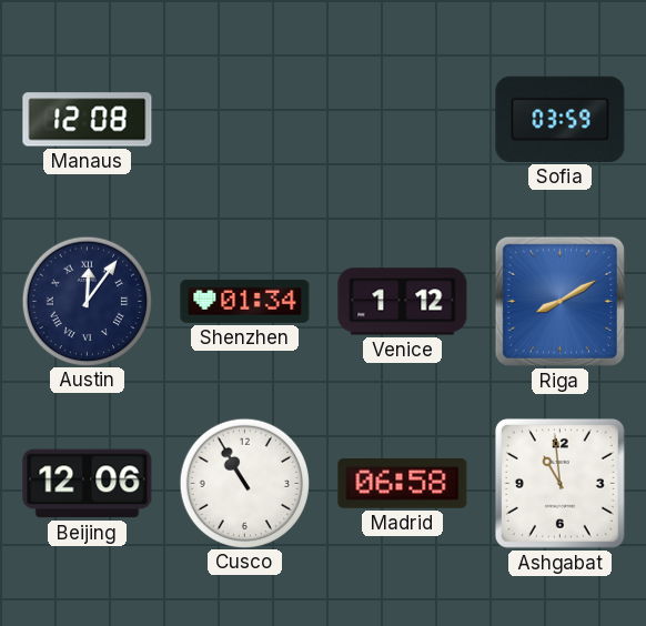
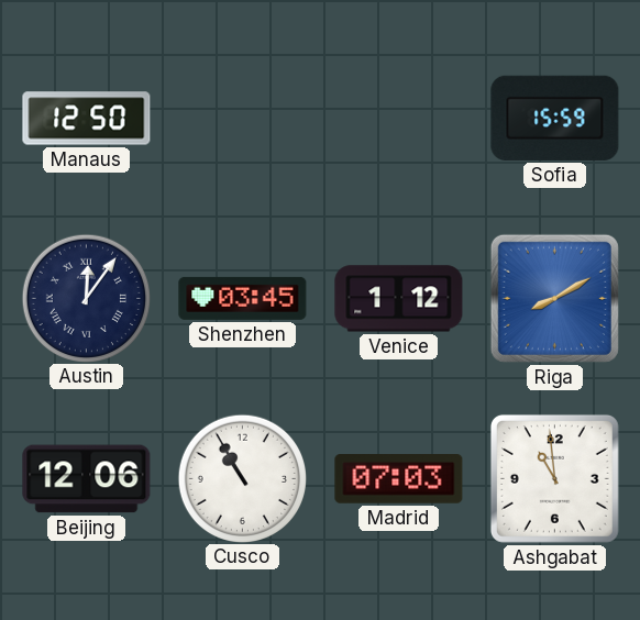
Manaus: 12:08 -> 12:50 (87, 119)
Sofia: 03:59 -> 15:59 (555, 118)
Shenzhen: 01:34 -> 03:45 (243, 298)
Madrid: 06:58 -> 07:03 (399, 479)
